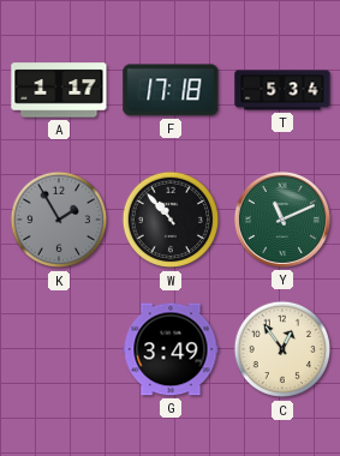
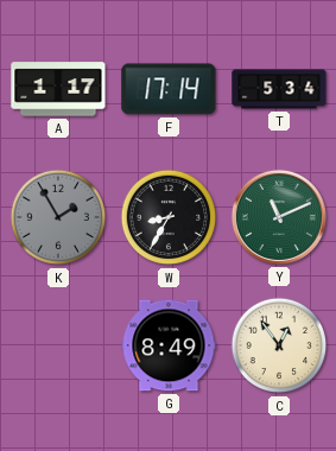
F: 17:18 -> 17:14 (169, 89)
W: 10:53 -> 8:35 (169, 217)
G: 3:49 -> 8:49 (169, 345)
